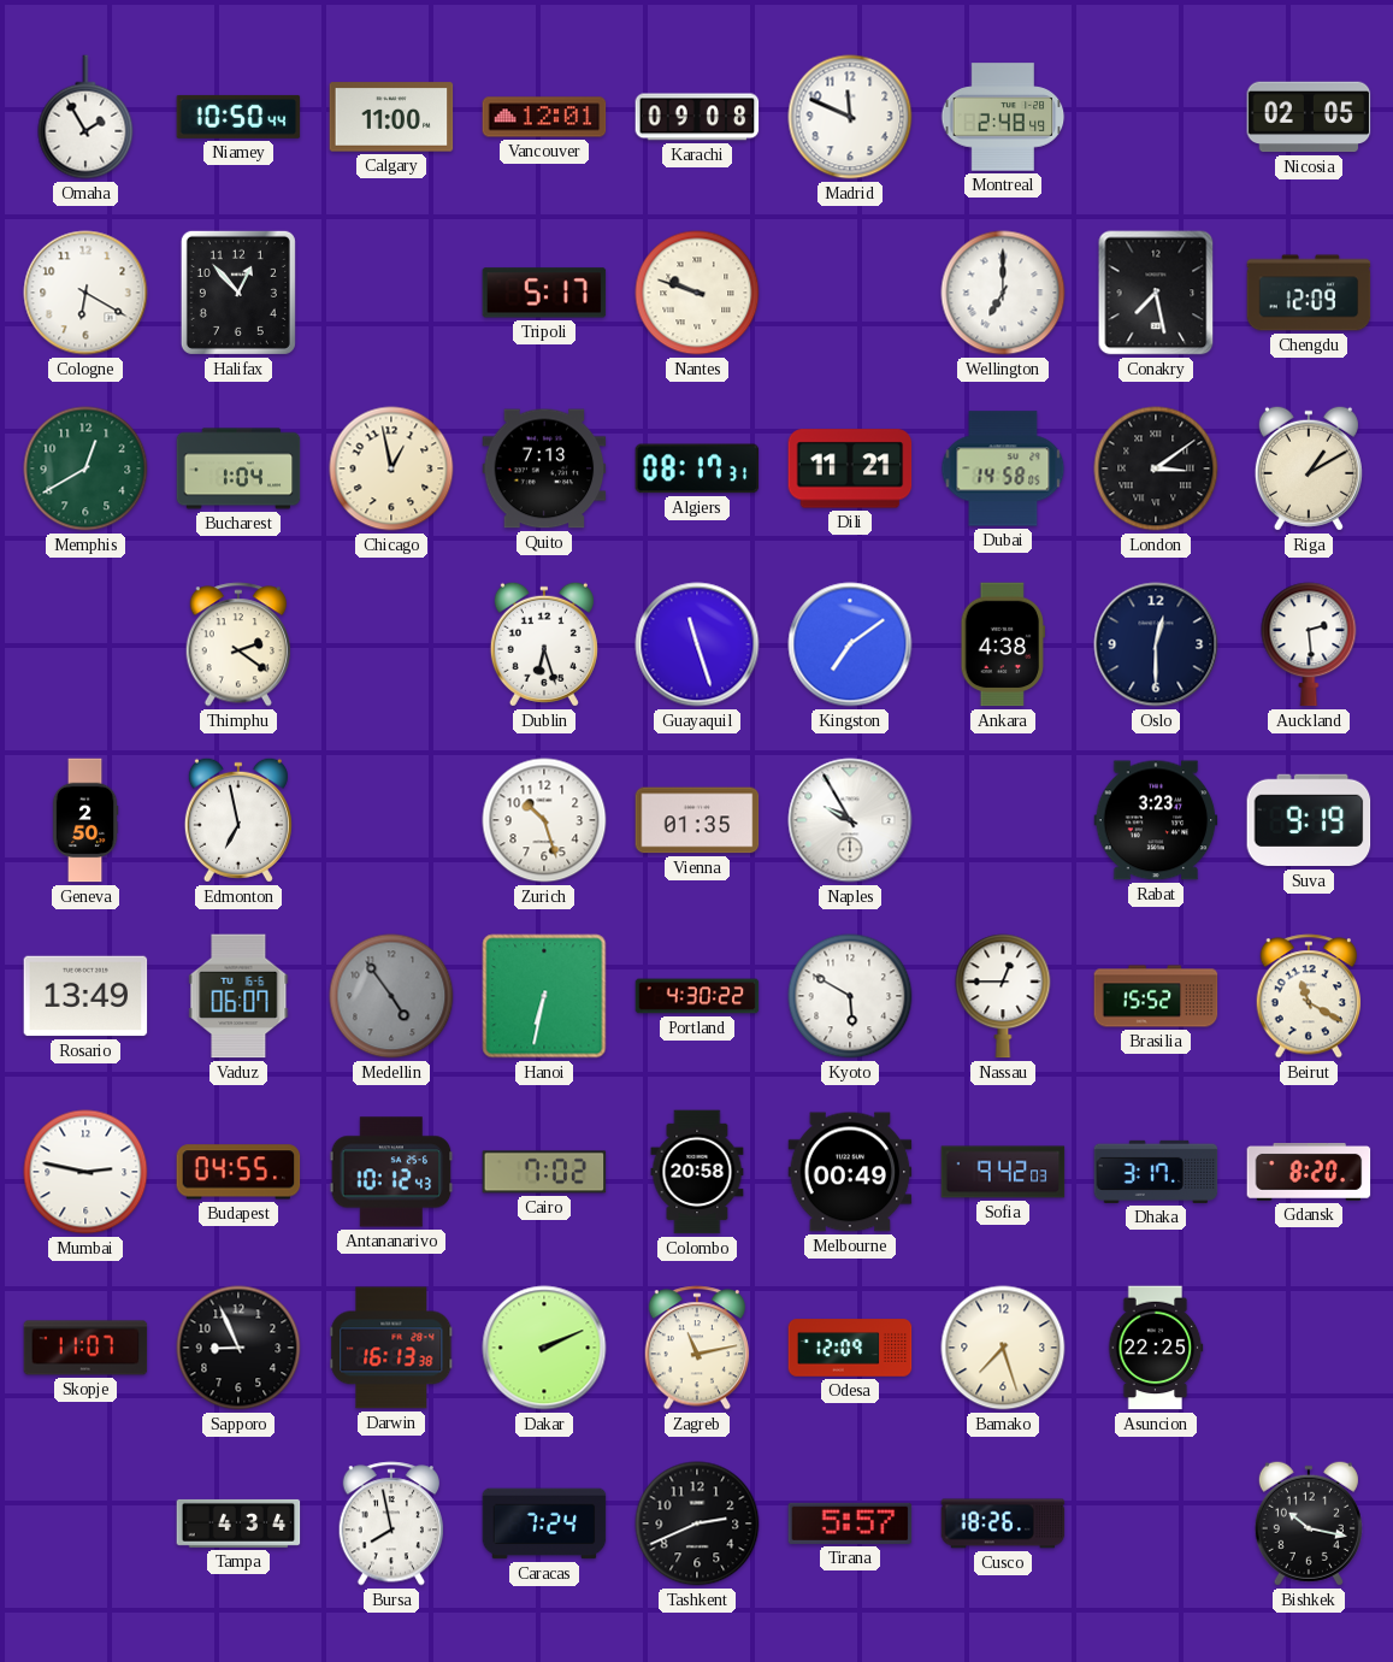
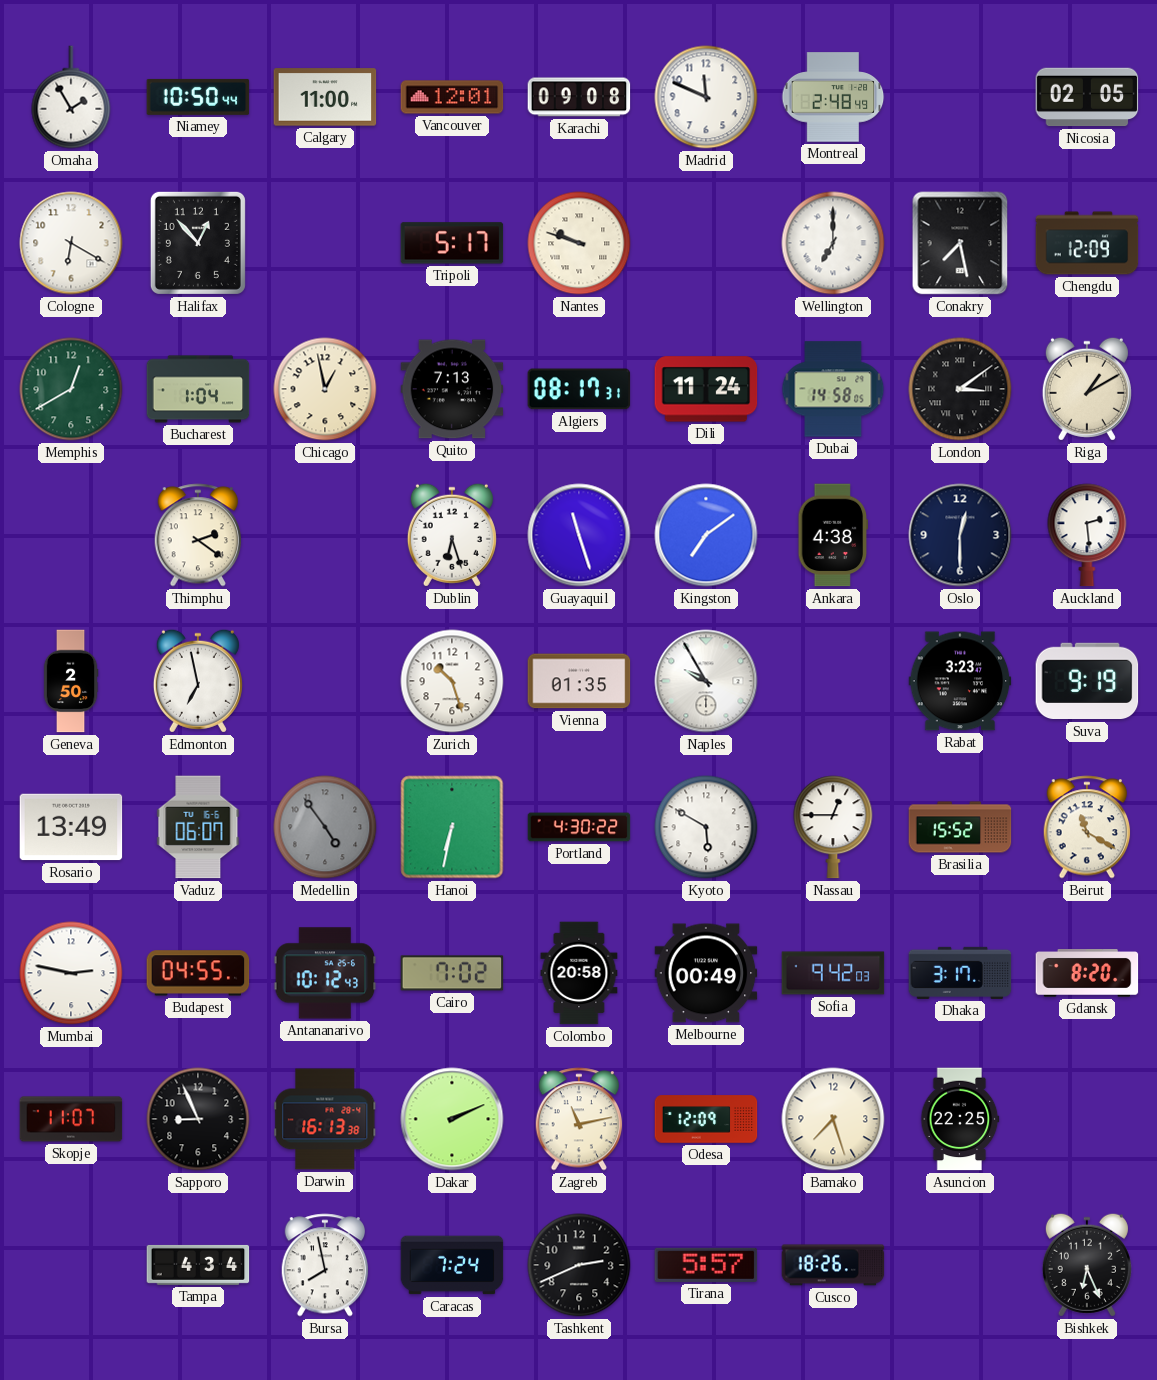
Dili: 11:21 -> 11:24 (706, 389)
Bishkek: 10:17 -> 6:26 (1087, 1265)
